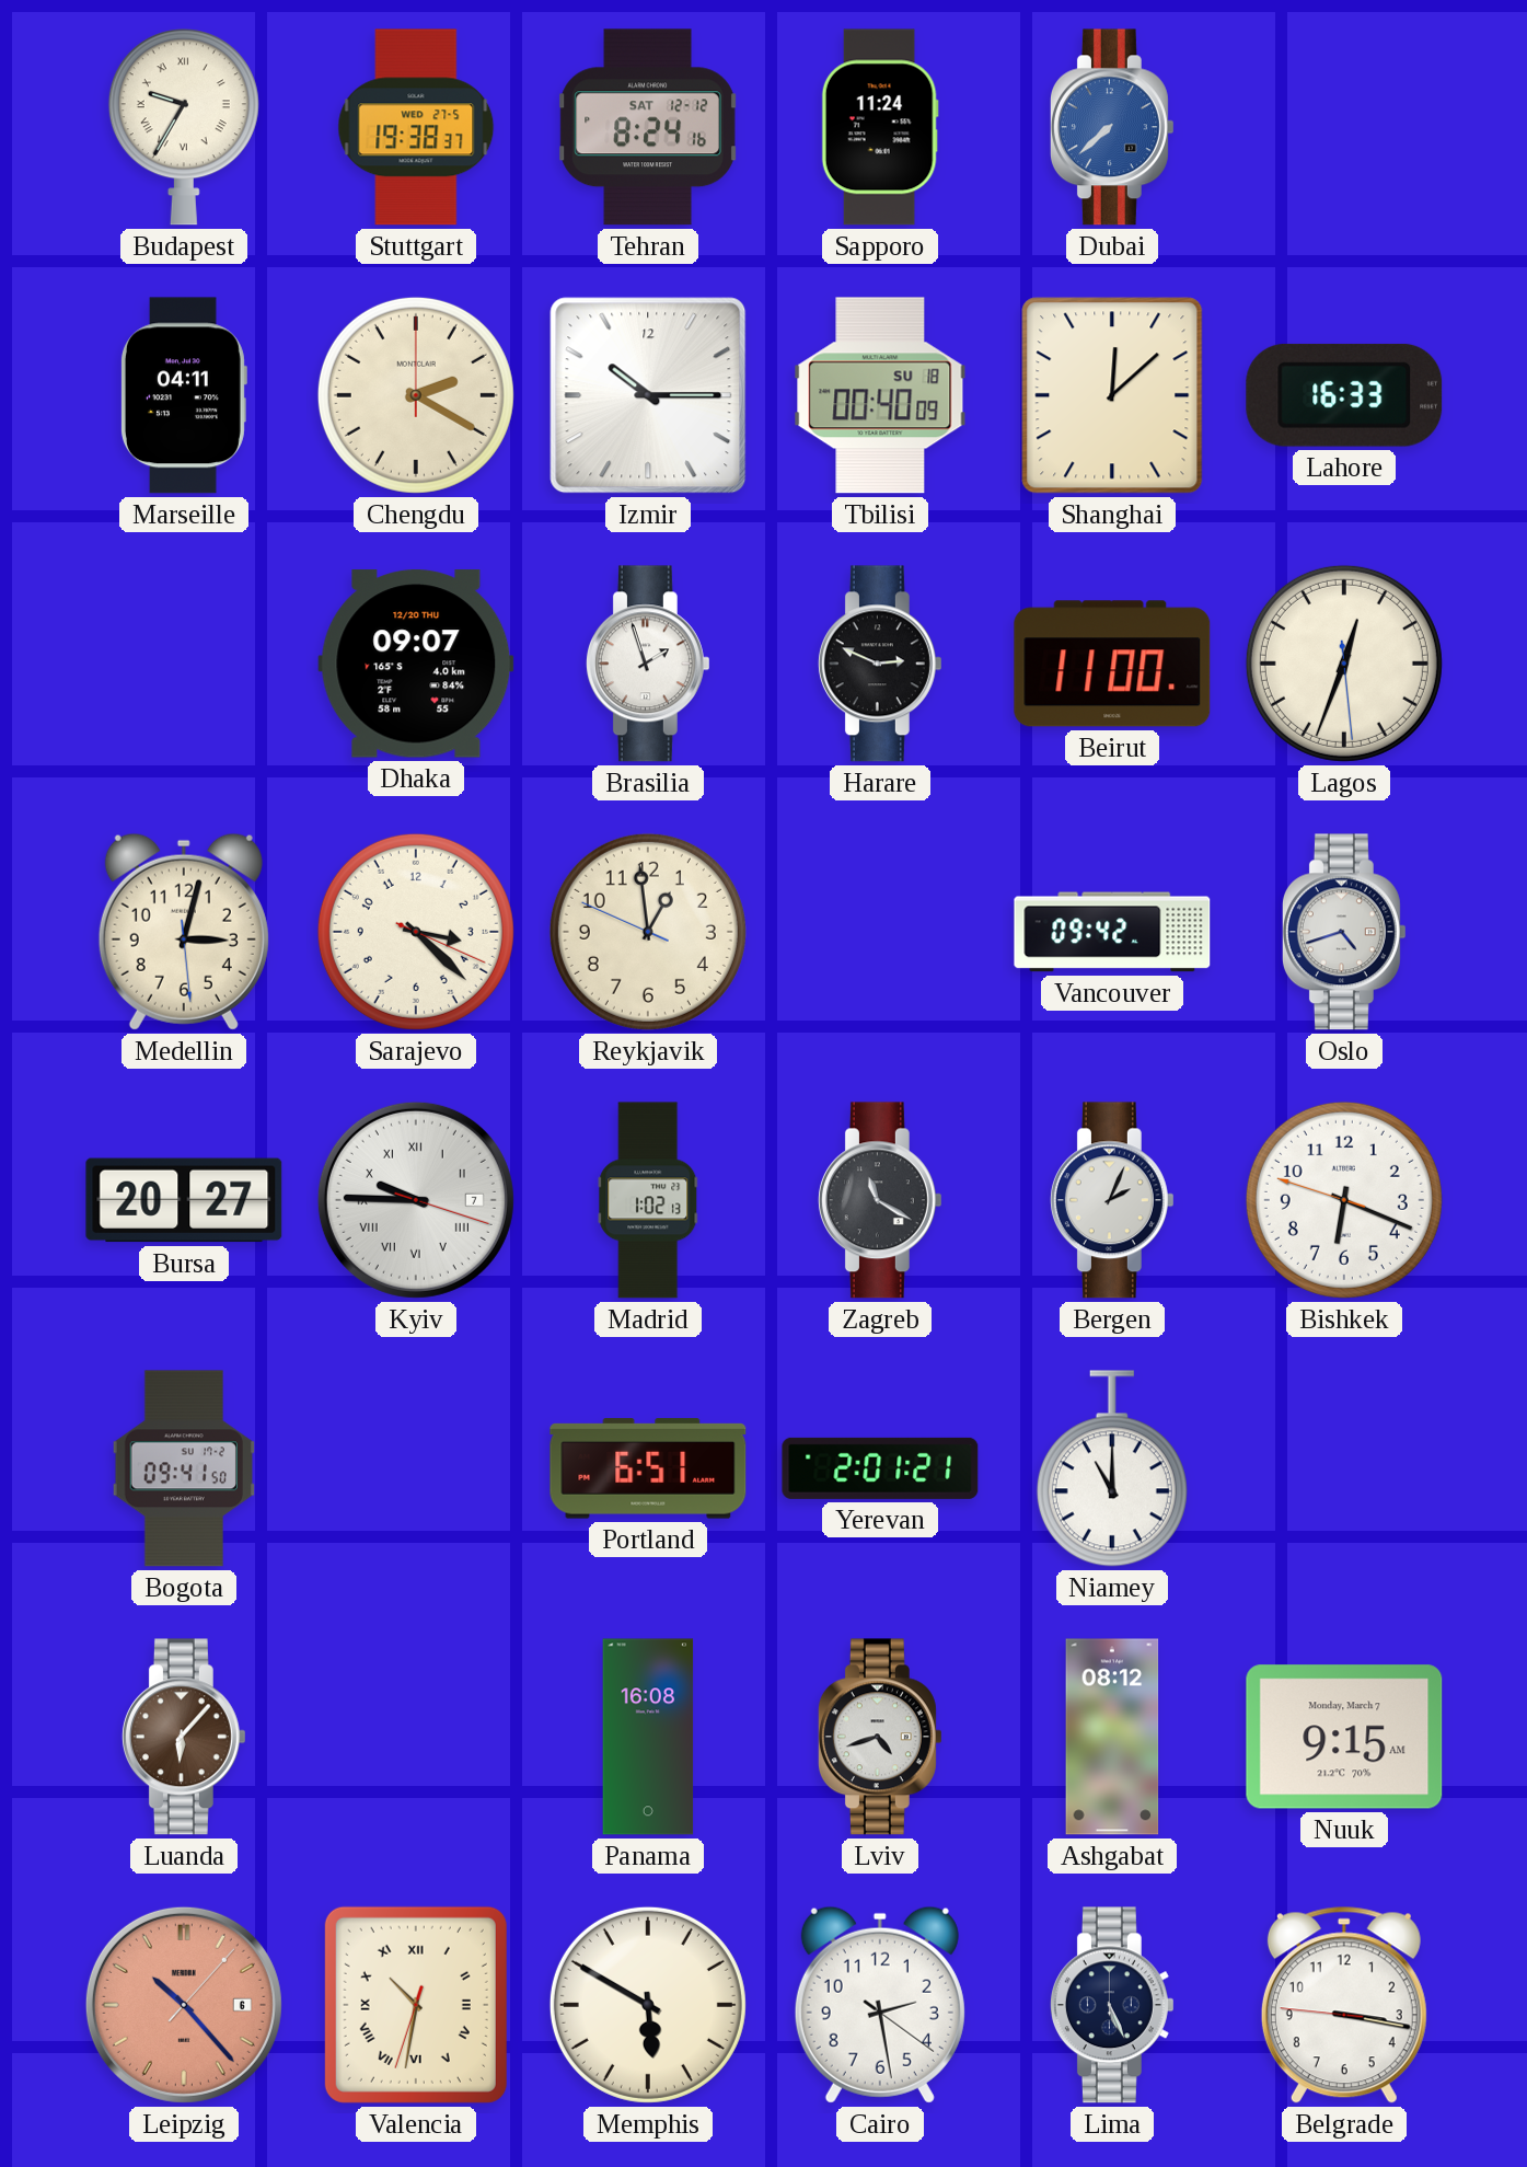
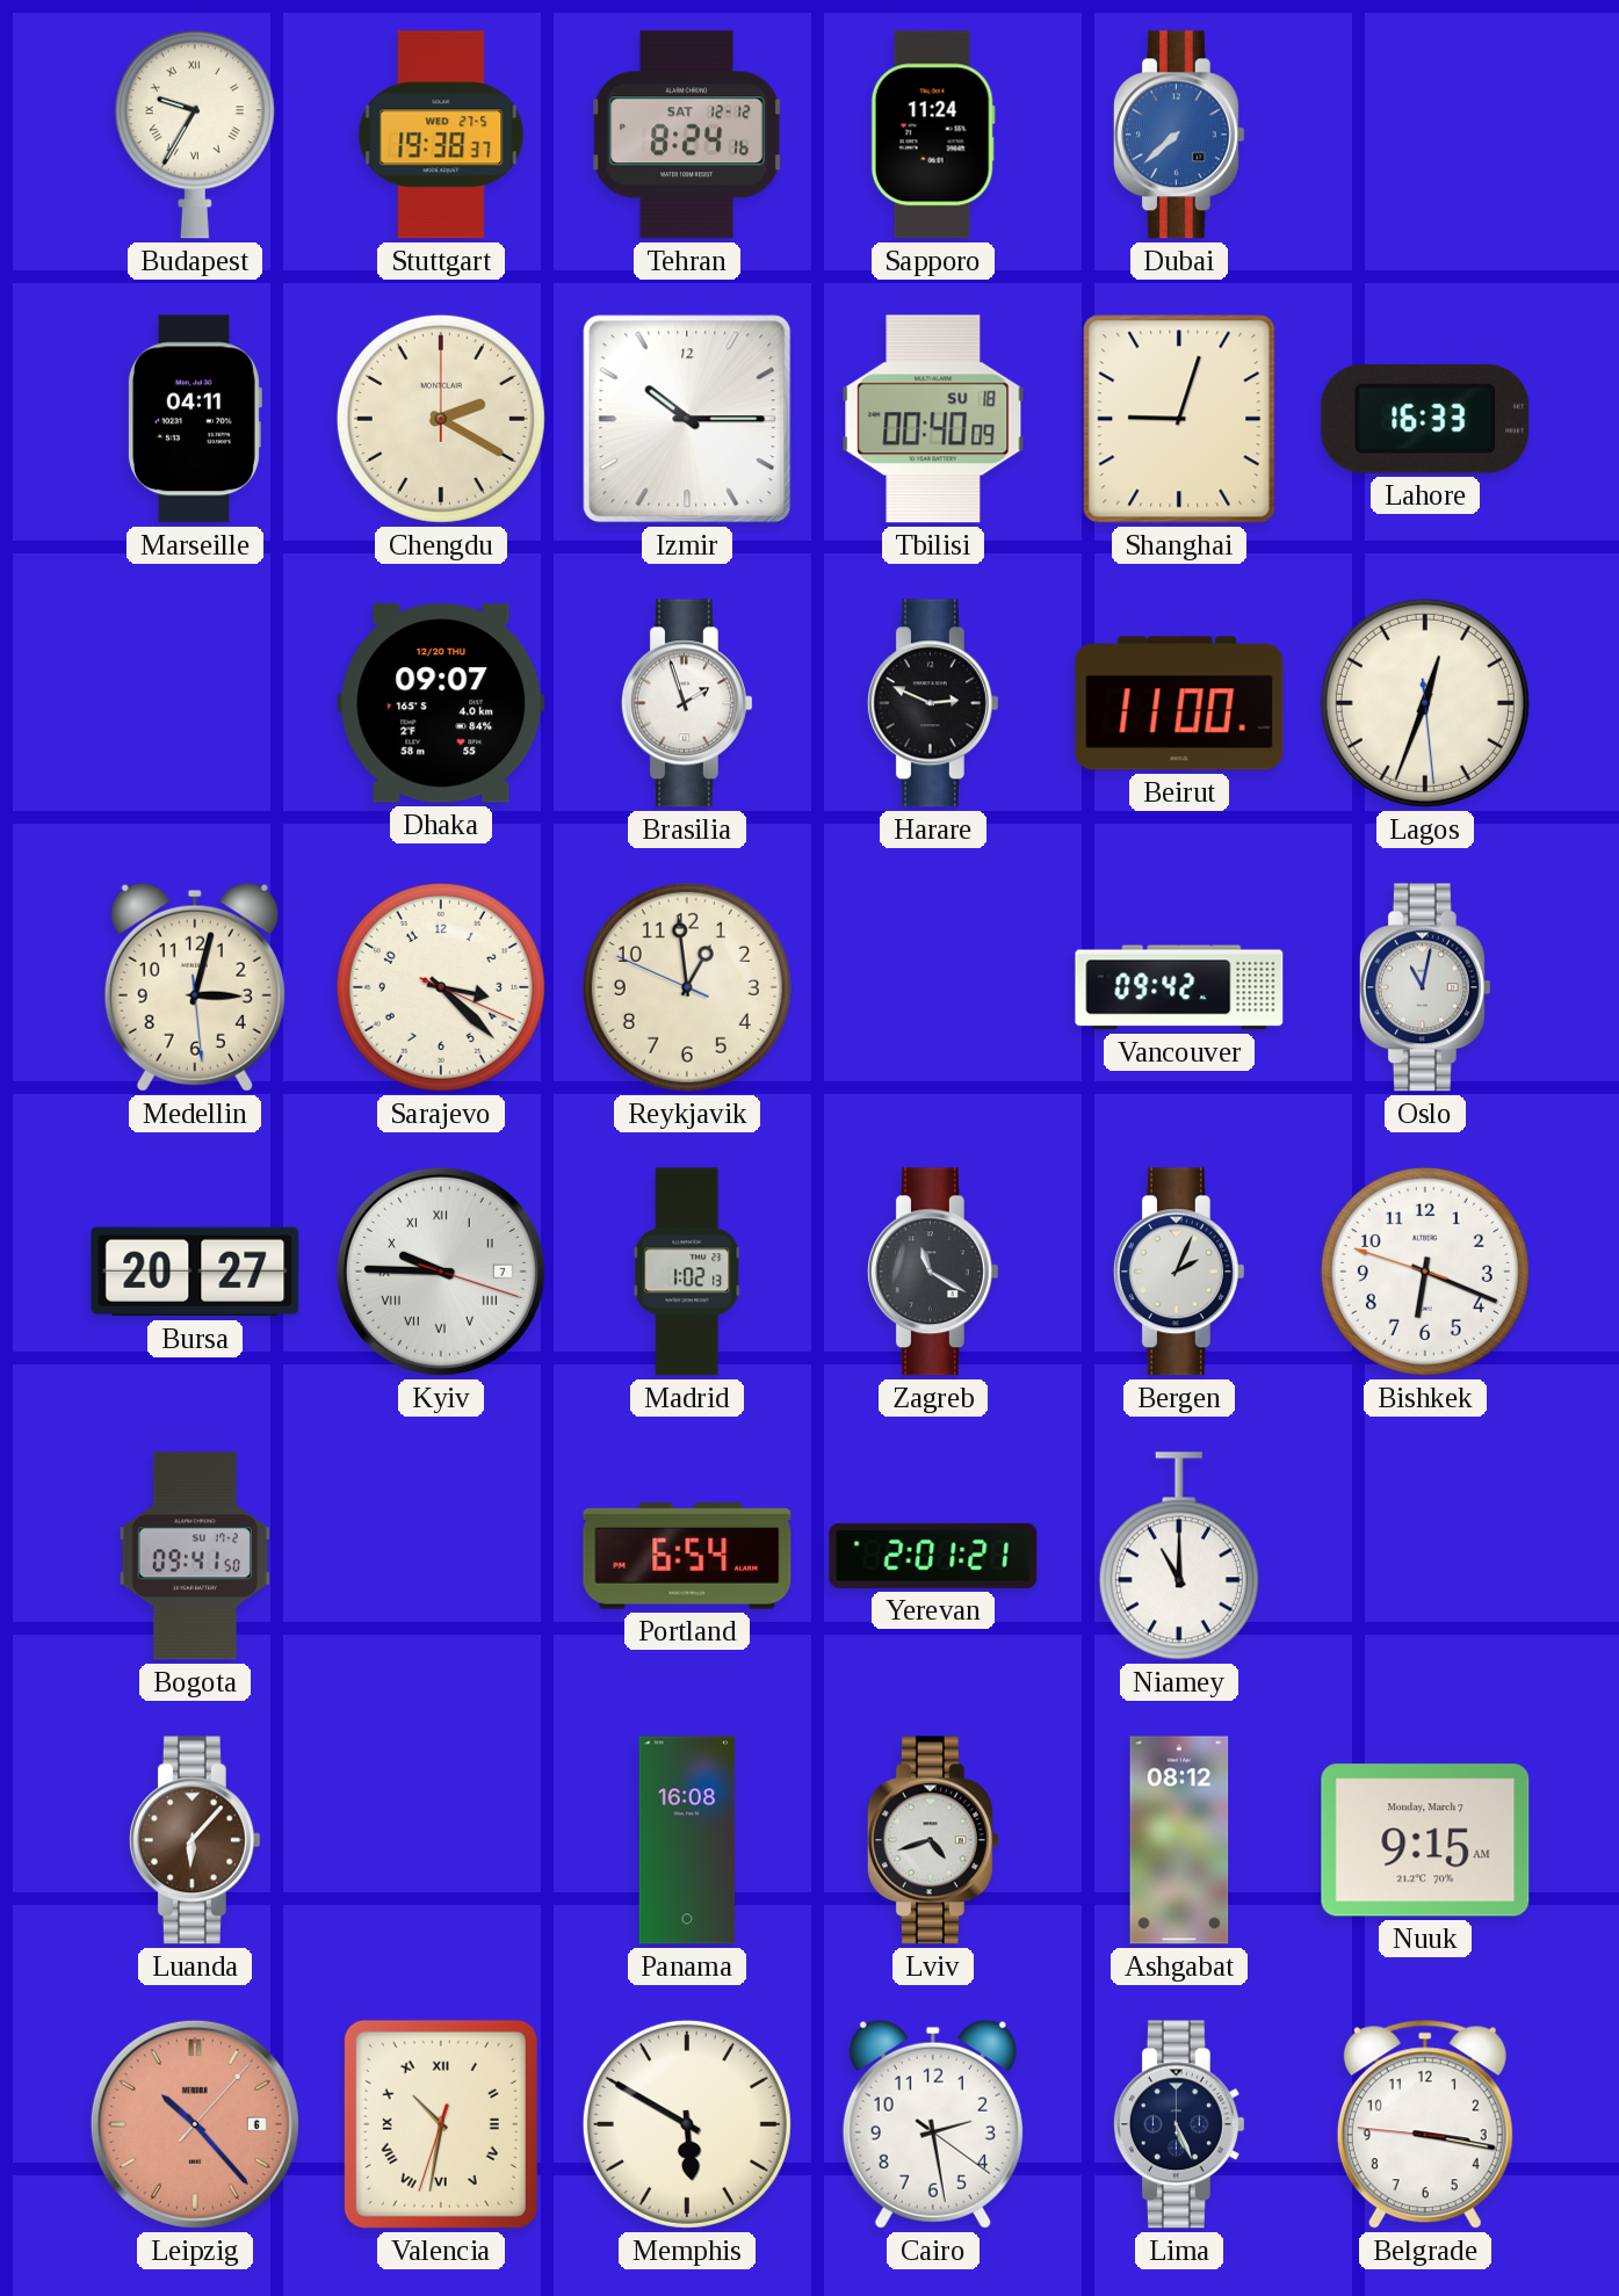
Shanghai: 12:08 -> 9:03 (1179, 419)
Oslo: 4:42 -> 11:02 (1425, 987)
Portland: 6:51 -> 6:54 (687, 1556)
